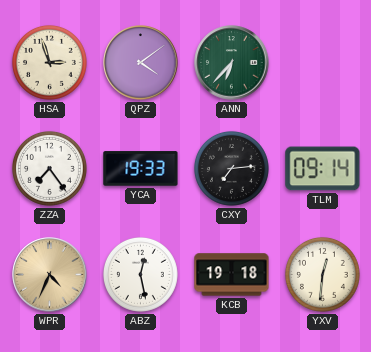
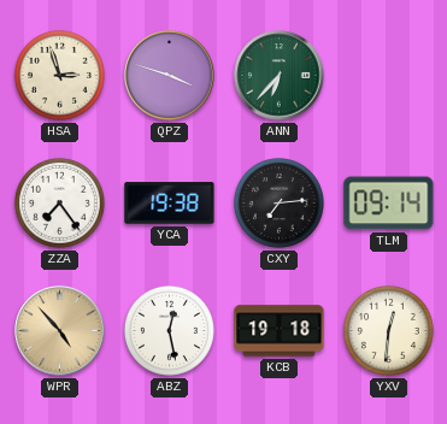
QPZ: 4:09 -> 3:48 (170, 76)
YCA: 19:33 -> 19:38 (170, 204)
WPR: 4:34 -> 4:53 (60, 331)
